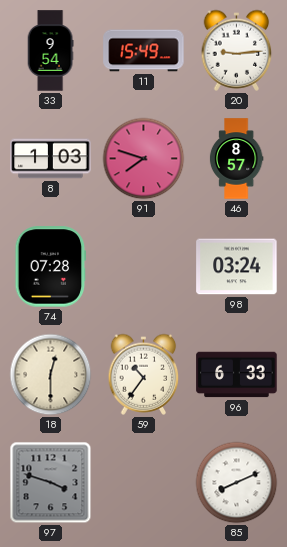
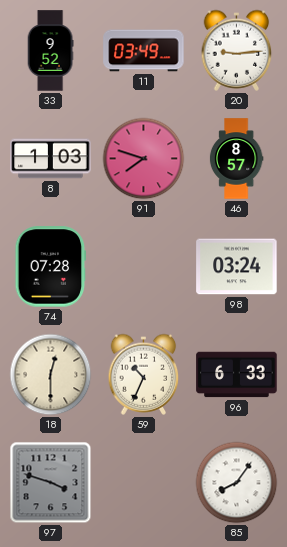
33: 9:54 -> 9:52 (50, 51)
11: 15:49 -> 03:49 (144, 51)
59: 10:36 -> 10:34 (144, 374)
85: 8:11 -> 8:06 (237, 483)
